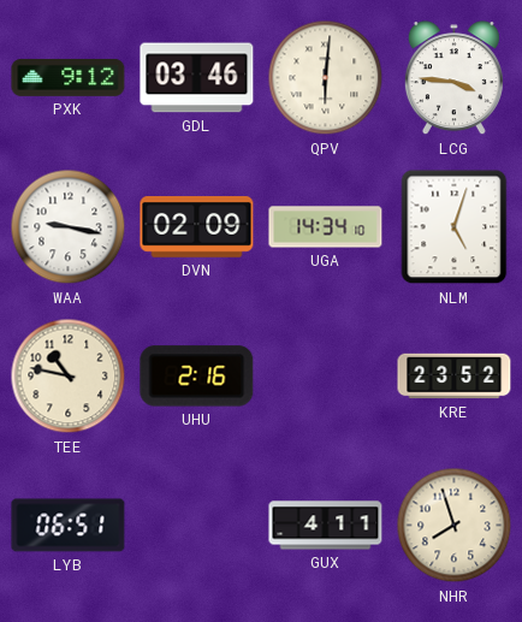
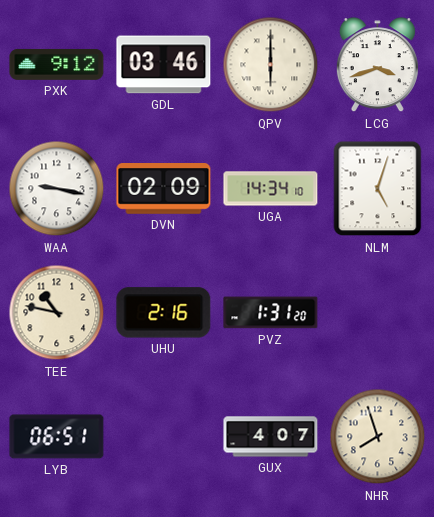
QPV: 6:01 -> 6:00 (271, 65)
LCG: 3:46 -> 3:42 (377, 65)
PVZ: none -> 1:31 (271, 313)
KRE: 23:52 -> none (455, 377)
GUX: 4:11 -> 4:07 (271, 437)
